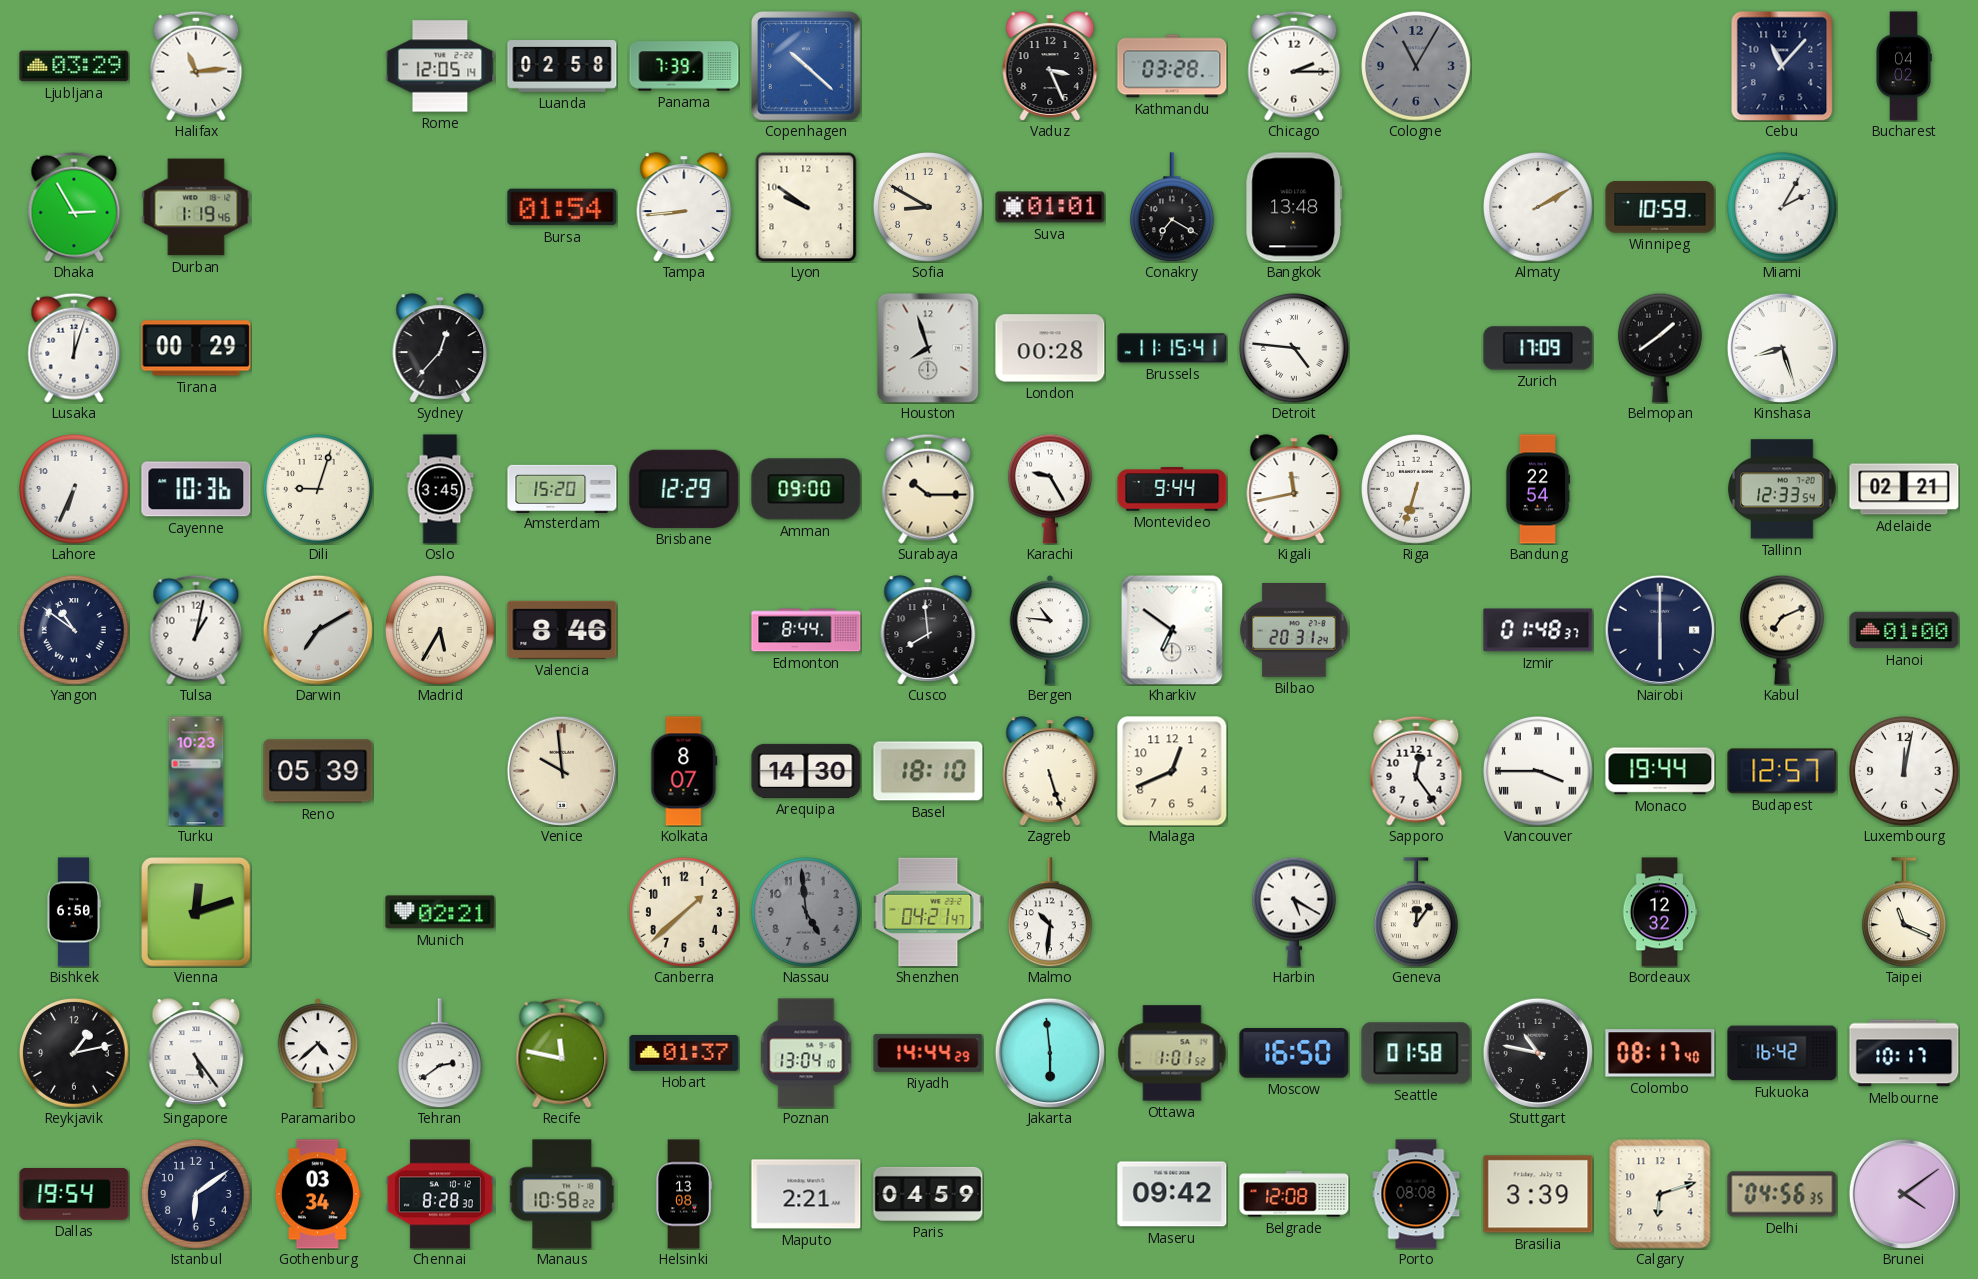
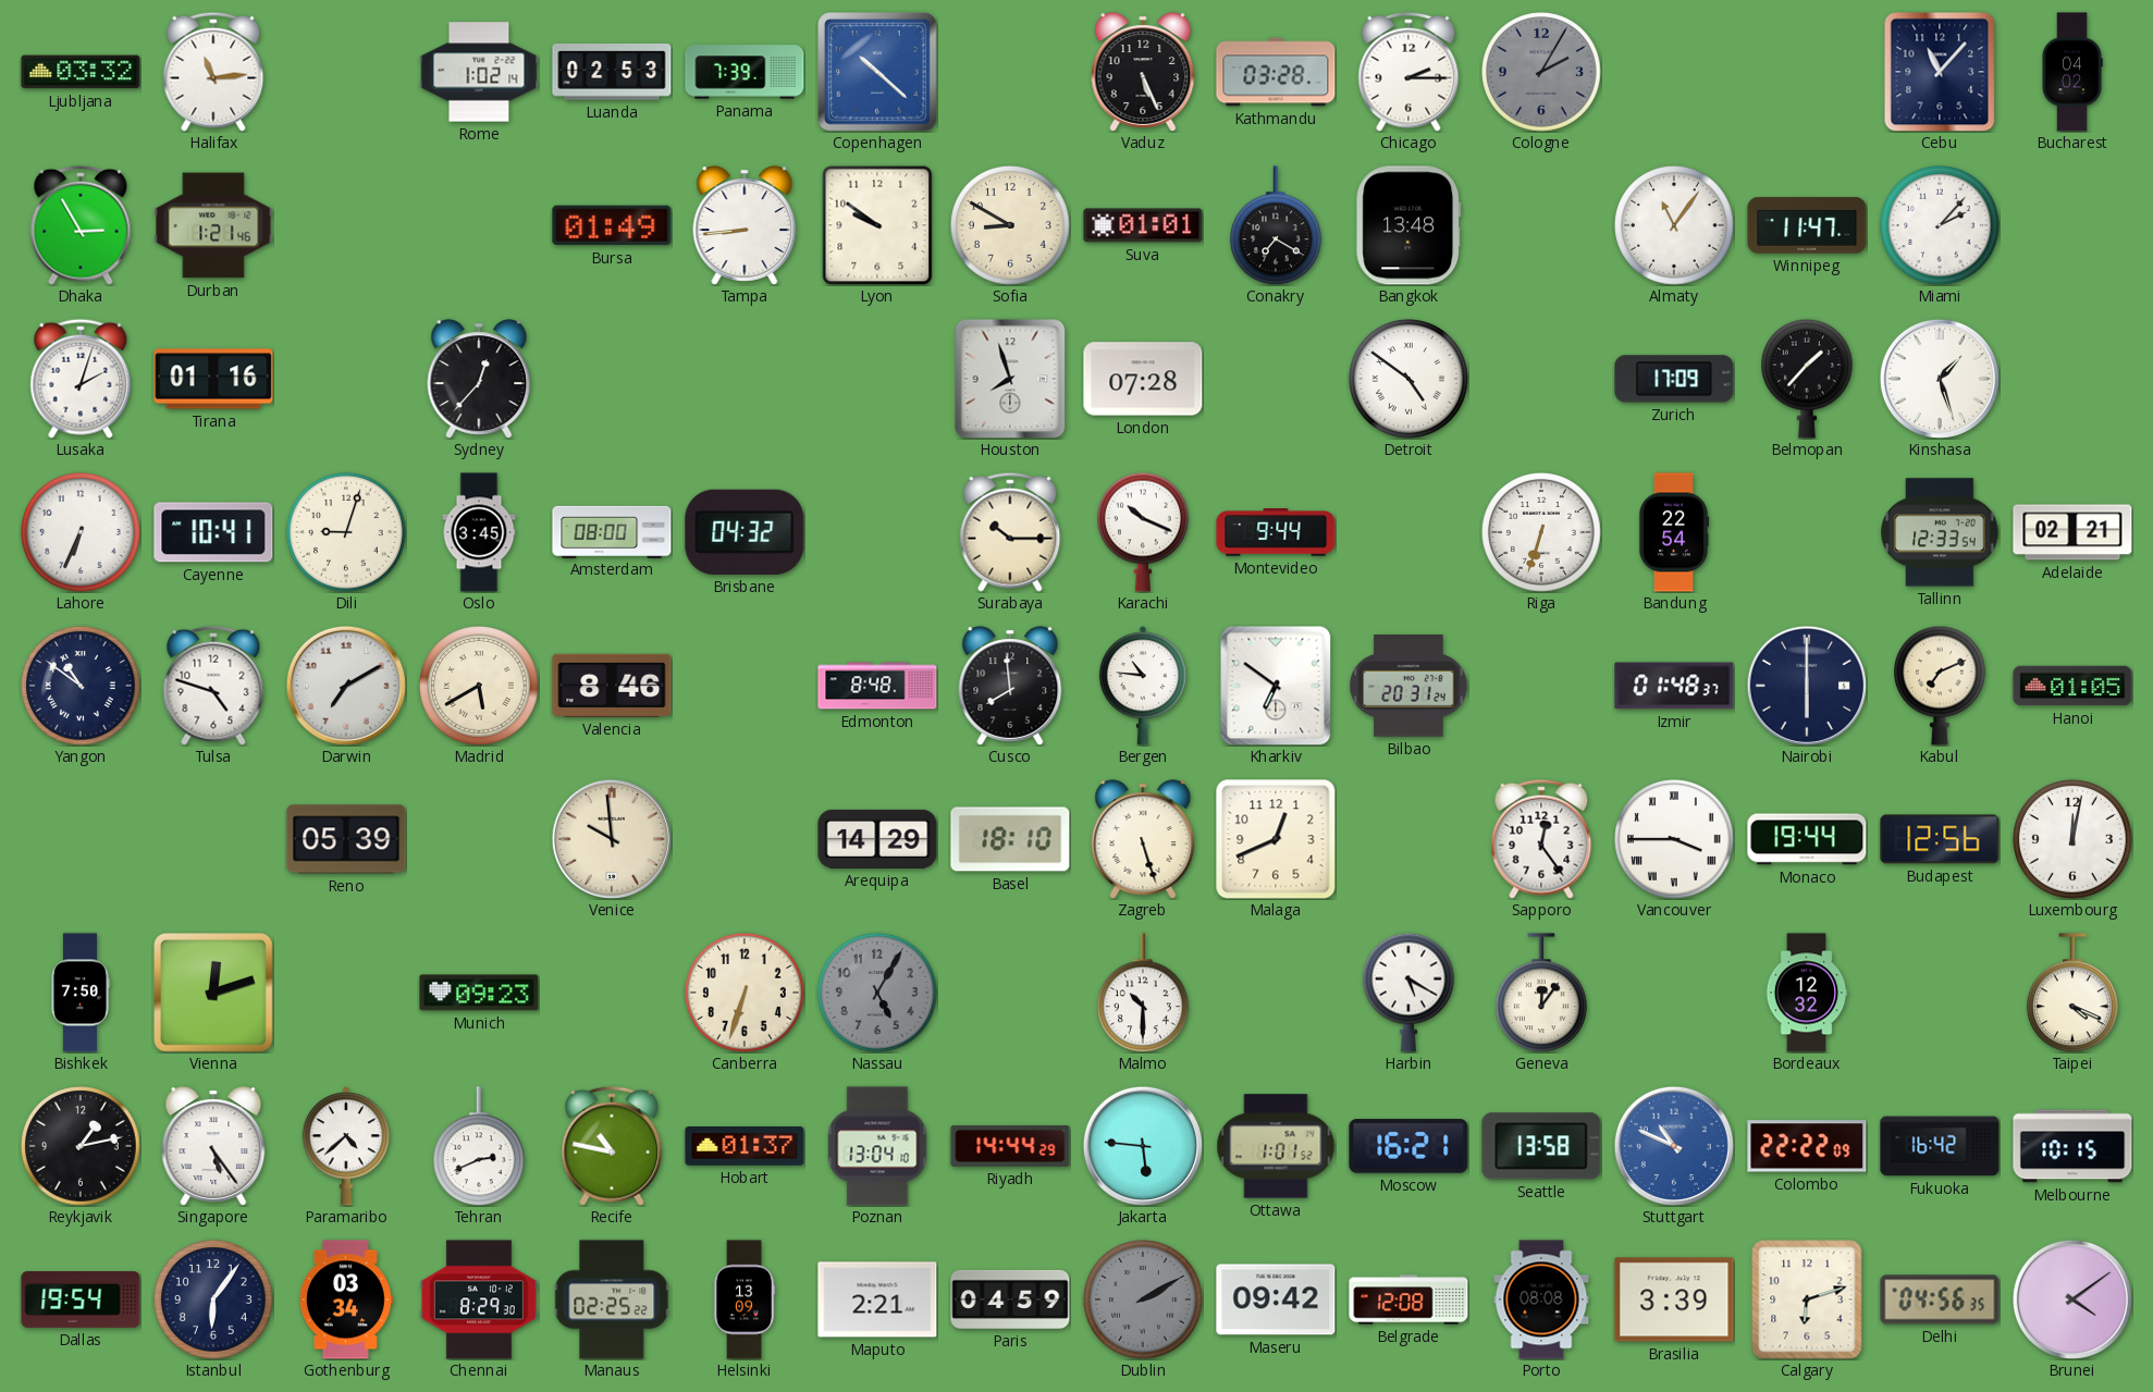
Ljubljana: 03:29 -> 03:32 (81, 72)
Rome: 12:05 -> 1:02 (479, 72)
Luanda: 02:58 -> 02:53 (612, 73)
Vaduz: 3:26 -> 5:26 (1143, 72)
Cologne: 11:05 -> 2:05 (1541, 72)
Durban: 1:19 -> 1:21 (213, 225)
Bursa: 01:54 -> 01:49 (612, 225)
Almaty: 2:10 -> 11:06 (1674, 225)
Winnipeg: 10:59 -> 11:47 (1807, 225)
Miami: 2:05 -> 2:07 (1940, 225)
Lusaka: 12:03 -> 2:03 (81, 379)
Tirana: 00:29 -> 01:16 (213, 379)
London: 00:28 -> 07:28 (1143, 379)
Brussels: 11:15 -> none (1172, 348)
Detroit: 4:46 -> 4:51 (1408, 379)
Belmopan: 1:39 -> 1:37 (1808, 379)
Kinshasa: 8:27 -> 1:27 (1940, 379)
Cayenne: 10:36 -> 10:41 (213, 532)
Amsterdam: 15:20 -> 08:00 (612, 531)
Brisbane: 12:29 -> 04:32 (745, 532)
Amman: 09:00 -> none (806, 489)
Karachi: 9:25 -> 10:19 (1144, 532)
Kigali: 11:43 -> none (1294, 489)
Tulsa: 1:02 -> 4:48 (213, 686)
Madrid: 5:35 -> 5:40 (479, 686)
Edmonton: 8:44 -> 8:48 (877, 686)
Hanoi: 01:00 -> 01:05 (2072, 686)
Turku: 10:23 -> none (196, 771)
Kolkata: 8:07 -> none (684, 771)
Arequipa: 14:30 -> 14:29 (877, 839)
Budapest: 12:57 -> 12:56 (1940, 839)
Bishkek: 6:50 -> 7:50 (79, 993)
Munich: 02:21 -> 09:23 (479, 993)
Canberra: 1:38 -> 6:33 (745, 993)
Nassau: 4:59 -> 5:05 (877, 993)
Shenzhen: 04:21 -> none (928, 912)
Malmo: 10:31 -> 10:30 (1144, 993)
Taipei: 11:19 -> 4:19 (2074, 993)
Tehran: 2:39 -> 2:41 (480, 1146)
Recife: 11:47 -> 10:47 (612, 1146)
Jakarta: 5:59 -> 5:46 (1143, 1146)
Moscow: 16:50 -> 16:21 (1408, 1146)
Seattle: 01:58 -> 13:58 (1541, 1146)
Stuttgart: 10:47 -> 10:49 (1674, 1146)
Stuttgart dial: black -> blue (1674, 1146)
Colombo: 08:17 -> 22:22 (1807, 1146)
Melbourne: 10:17 -> 10:15 (2072, 1146)
Istanbul: 6:09 -> 6:06 (213, 1299)
Chennai: 8:28 -> 8:29 (479, 1299)
Manaus: 10:58 -> 02:25 (613, 1299)
Helsinki: 13:08 -> 13:09 (745, 1299)
Dublin: none -> 2:10 (1143, 1299)
